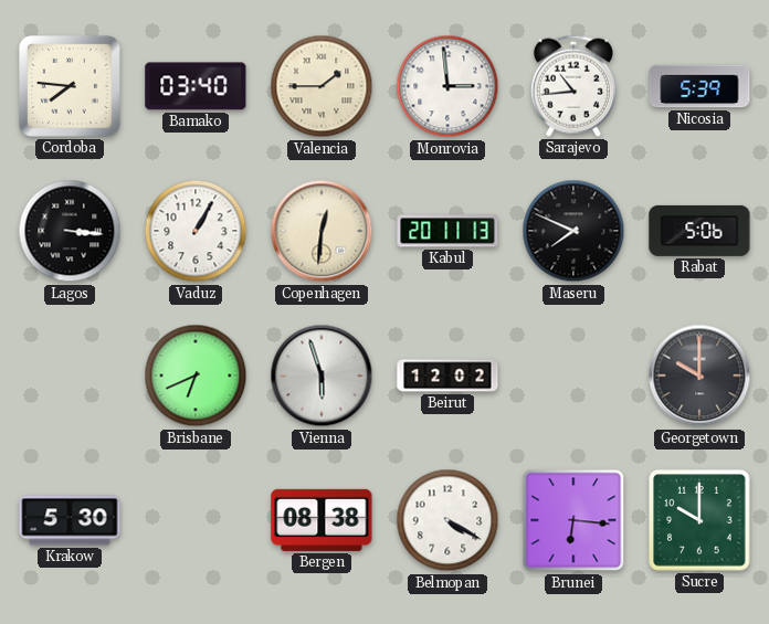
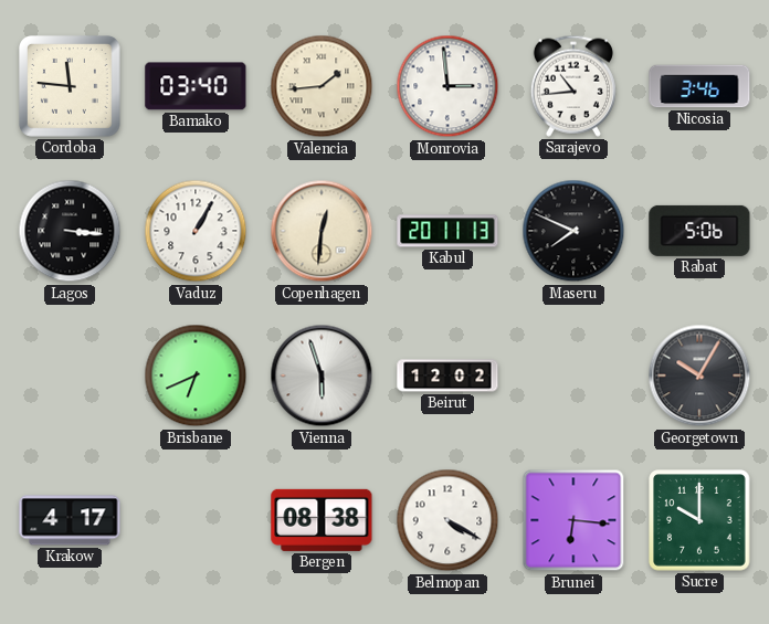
Cordoba: 7:46 -> 11:46 (71, 87)
Valencia: 1:45 -> 1:44 (322, 86)
Nicosia: 5:39 -> 3:46 (699, 86)
Georgetown: 10:00 -> 10:05 (699, 376)
Krakow: 5:30 -> 4:17 (70, 520)
